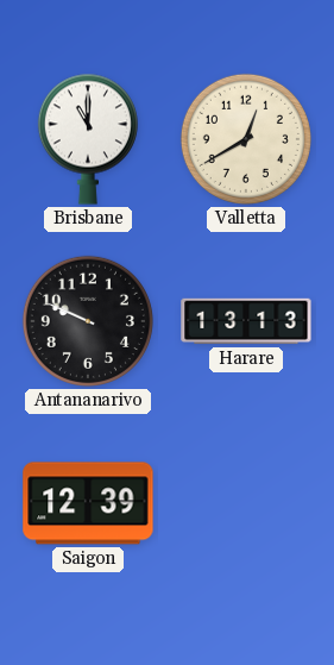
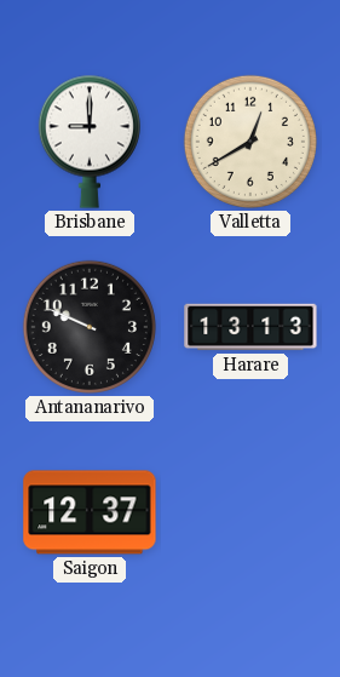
Brisbane: 11:00 -> 9:00 (90, 142)
Saigon: 12:39 -> 12:37 (90, 512)
